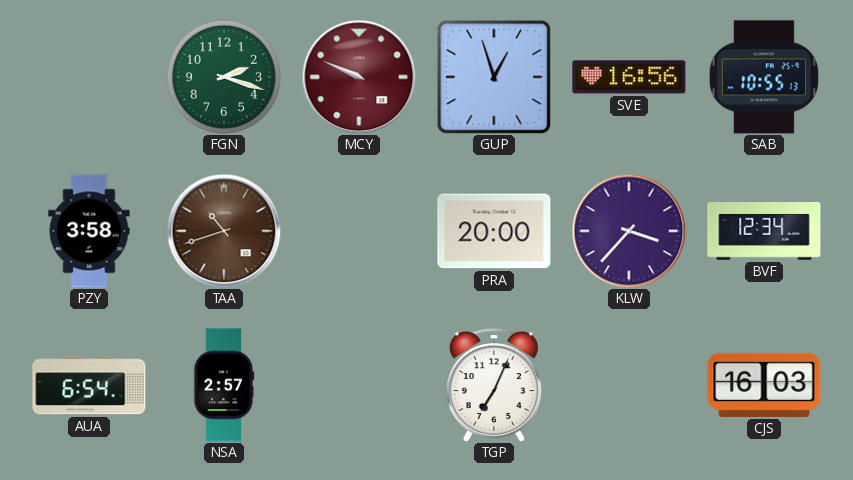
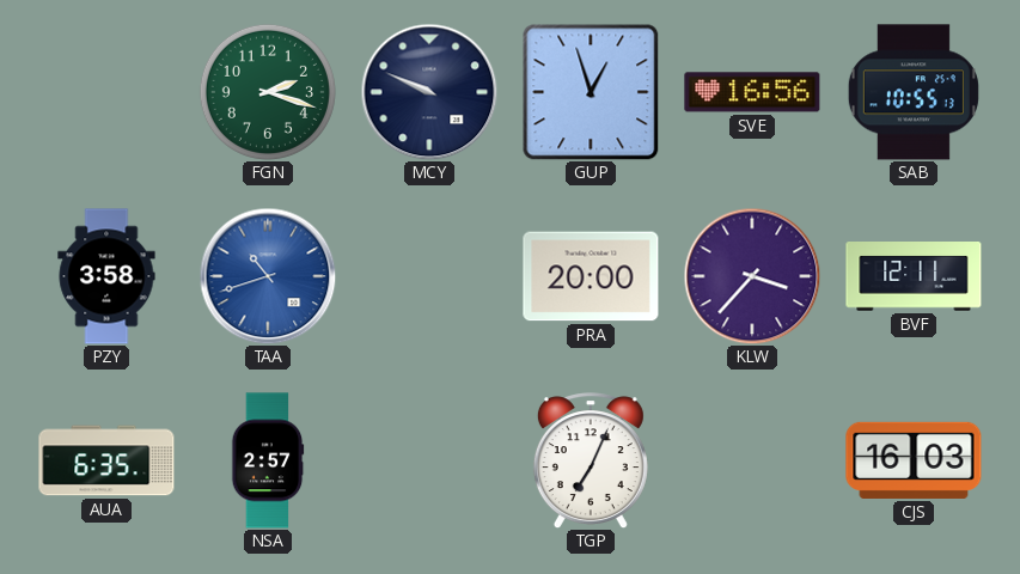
MCY dial: burgundy -> navy (429, 92)
TAA dial: brown -> blue (268, 276)
BVF: 12:34 -> 12:11 (914, 276)
AUA: 6:54 -> 6:35 (106, 460)
